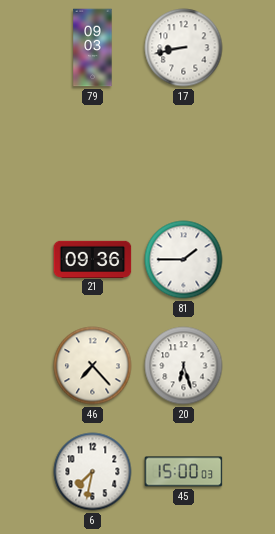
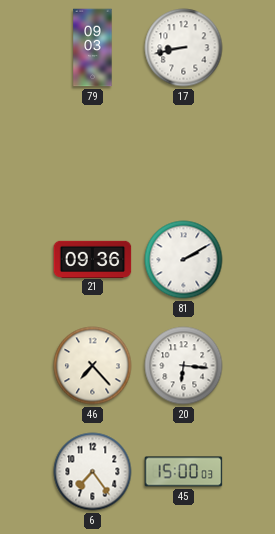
81: 1:45 -> 2:10 (184, 260)
20: 6:27 -> 6:16 (184, 366)
6: 7:32 -> 7:24 (93, 472)
